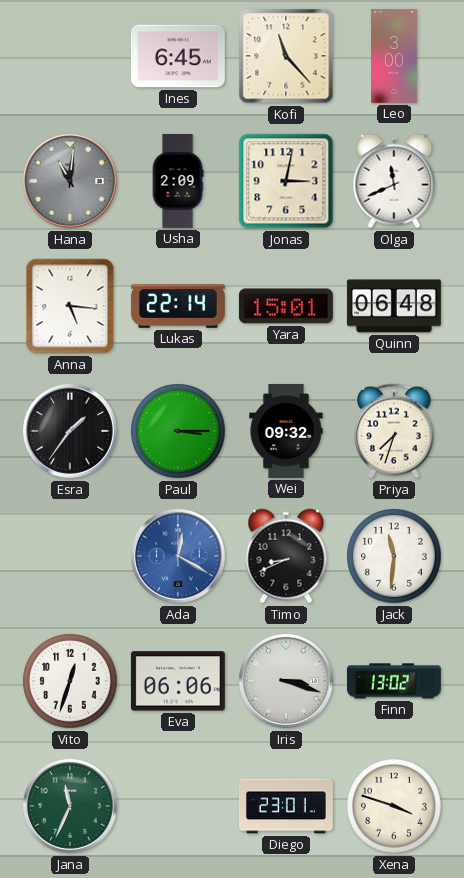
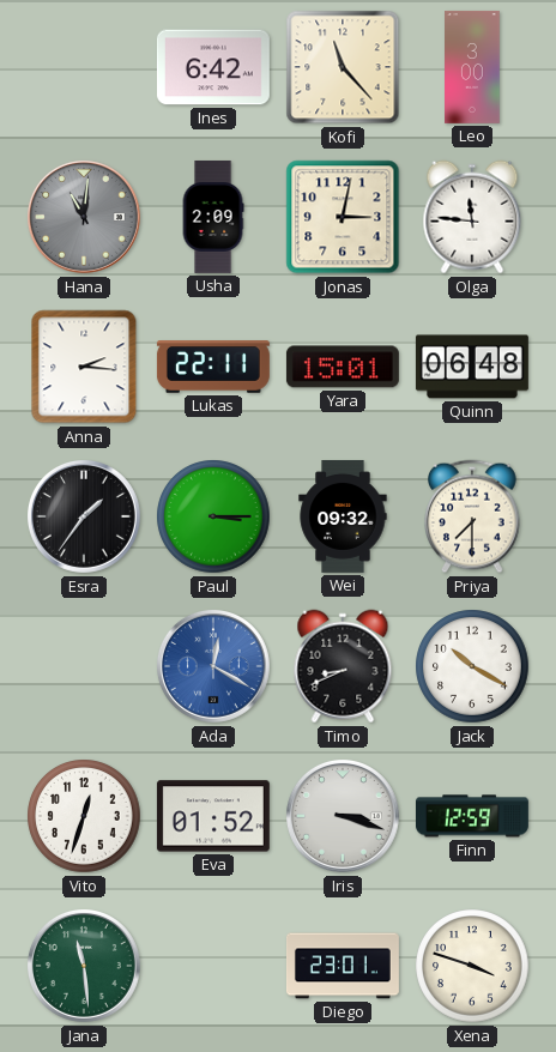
Ines: 6:45 -> 6:42 (213, 67)
Olga: 11:41 -> 11:46 (472, 217)
Anna: 5:16 -> 2:16 (84, 367)
Lukas: 22:14 -> 22:11 (213, 368)
Priya: 7:33 -> 7:30 (472, 516)
Jack: 11:31 -> 10:20 (472, 666)
Eva: 06:06 -> 01:52 (213, 816)
Finn: 13:02 -> 12:59 (472, 816)
Jana: 11:34 -> 11:29 (84, 966)
